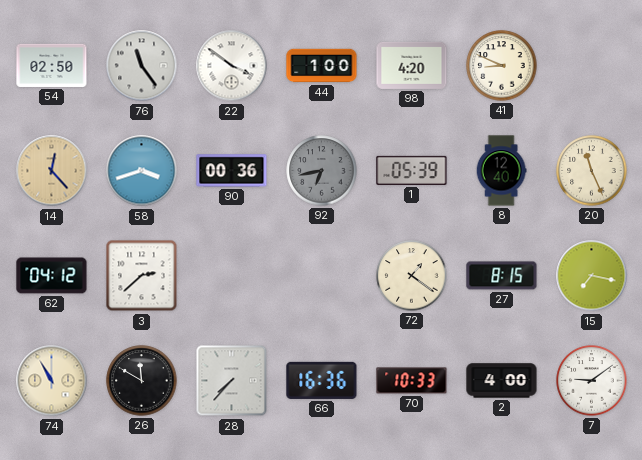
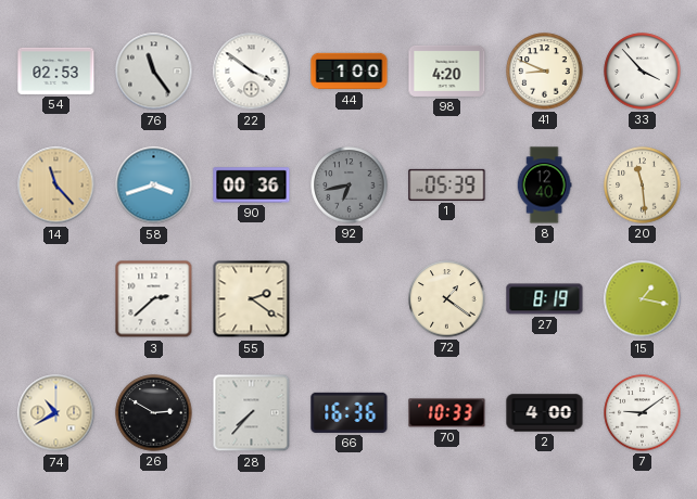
54: 02:50 -> 02:53 (56, 71)
33: none -> 3:53 (643, 72)
14: 12:23 -> 11:23 (56, 185)
20: 11:26 -> 11:29 (643, 185)
62: 04:12 -> none (52, 276)
55: none -> 2:21 (252, 299)
27: 8:15 -> 8:19 (545, 299)
15: 7:17 -> 1:17 (643, 299)
74: 10:55 -> 10:40 (56, 413)
26: 11:50 -> 2:50 (154, 413)
